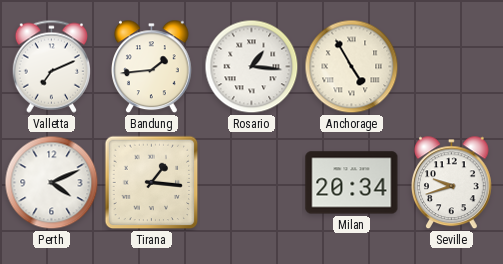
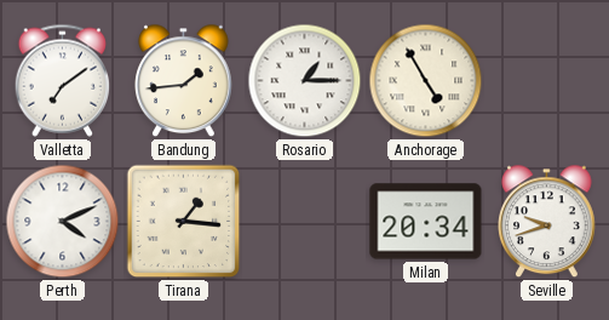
Valletta: 7:11 -> 7:09 (62, 80)
Rosario: 1:16 -> 1:15 (305, 81)
